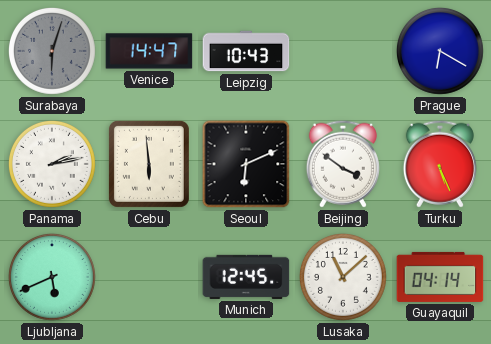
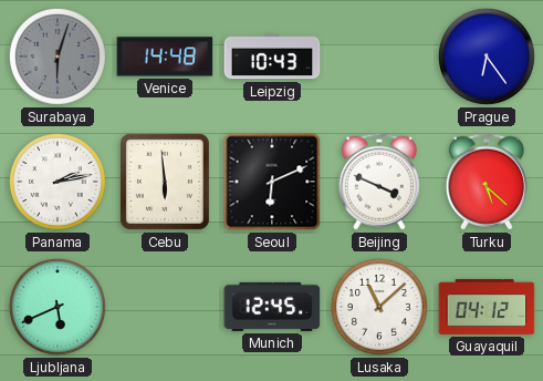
Venice: 14:47 -> 14:48 (165, 56)
Prague: 6:20 -> 6:24 (487, 56)
Beijing: 3:51 -> 3:49 (379, 182)
Turku: 5:26 -> 5:22 (487, 182)
Guayaquil: 04:14 -> 04:12 (487, 307)
